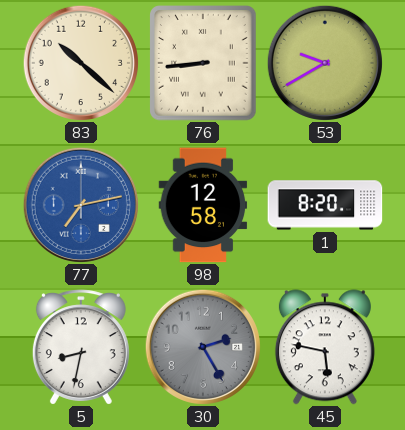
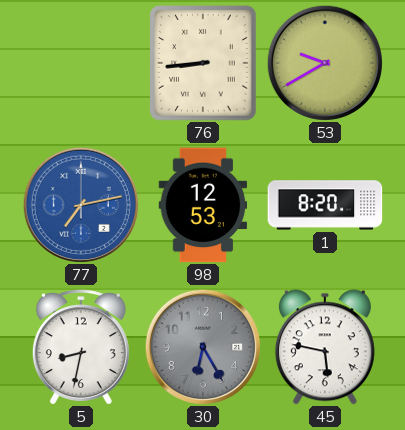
83: 10:22 -> none (81, 63)
98: 12:58 -> 12:53 (203, 205)
30: 2:25 -> 6:25 (203, 347)
